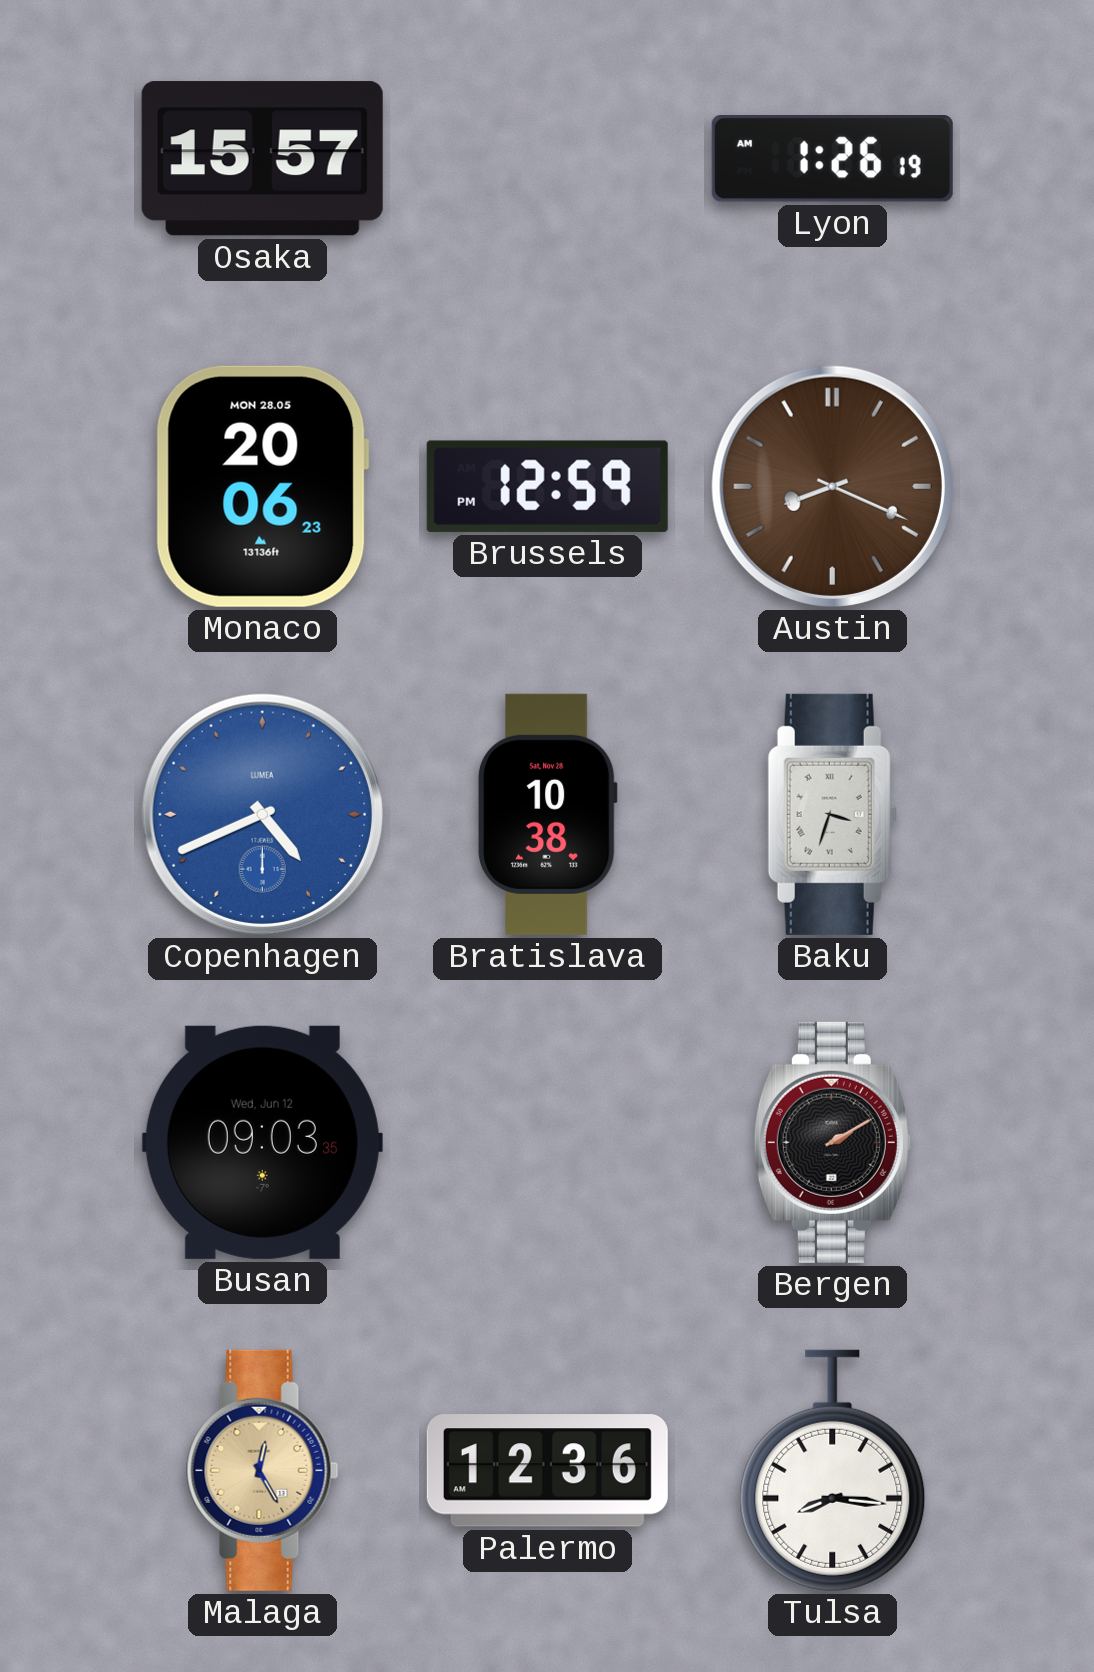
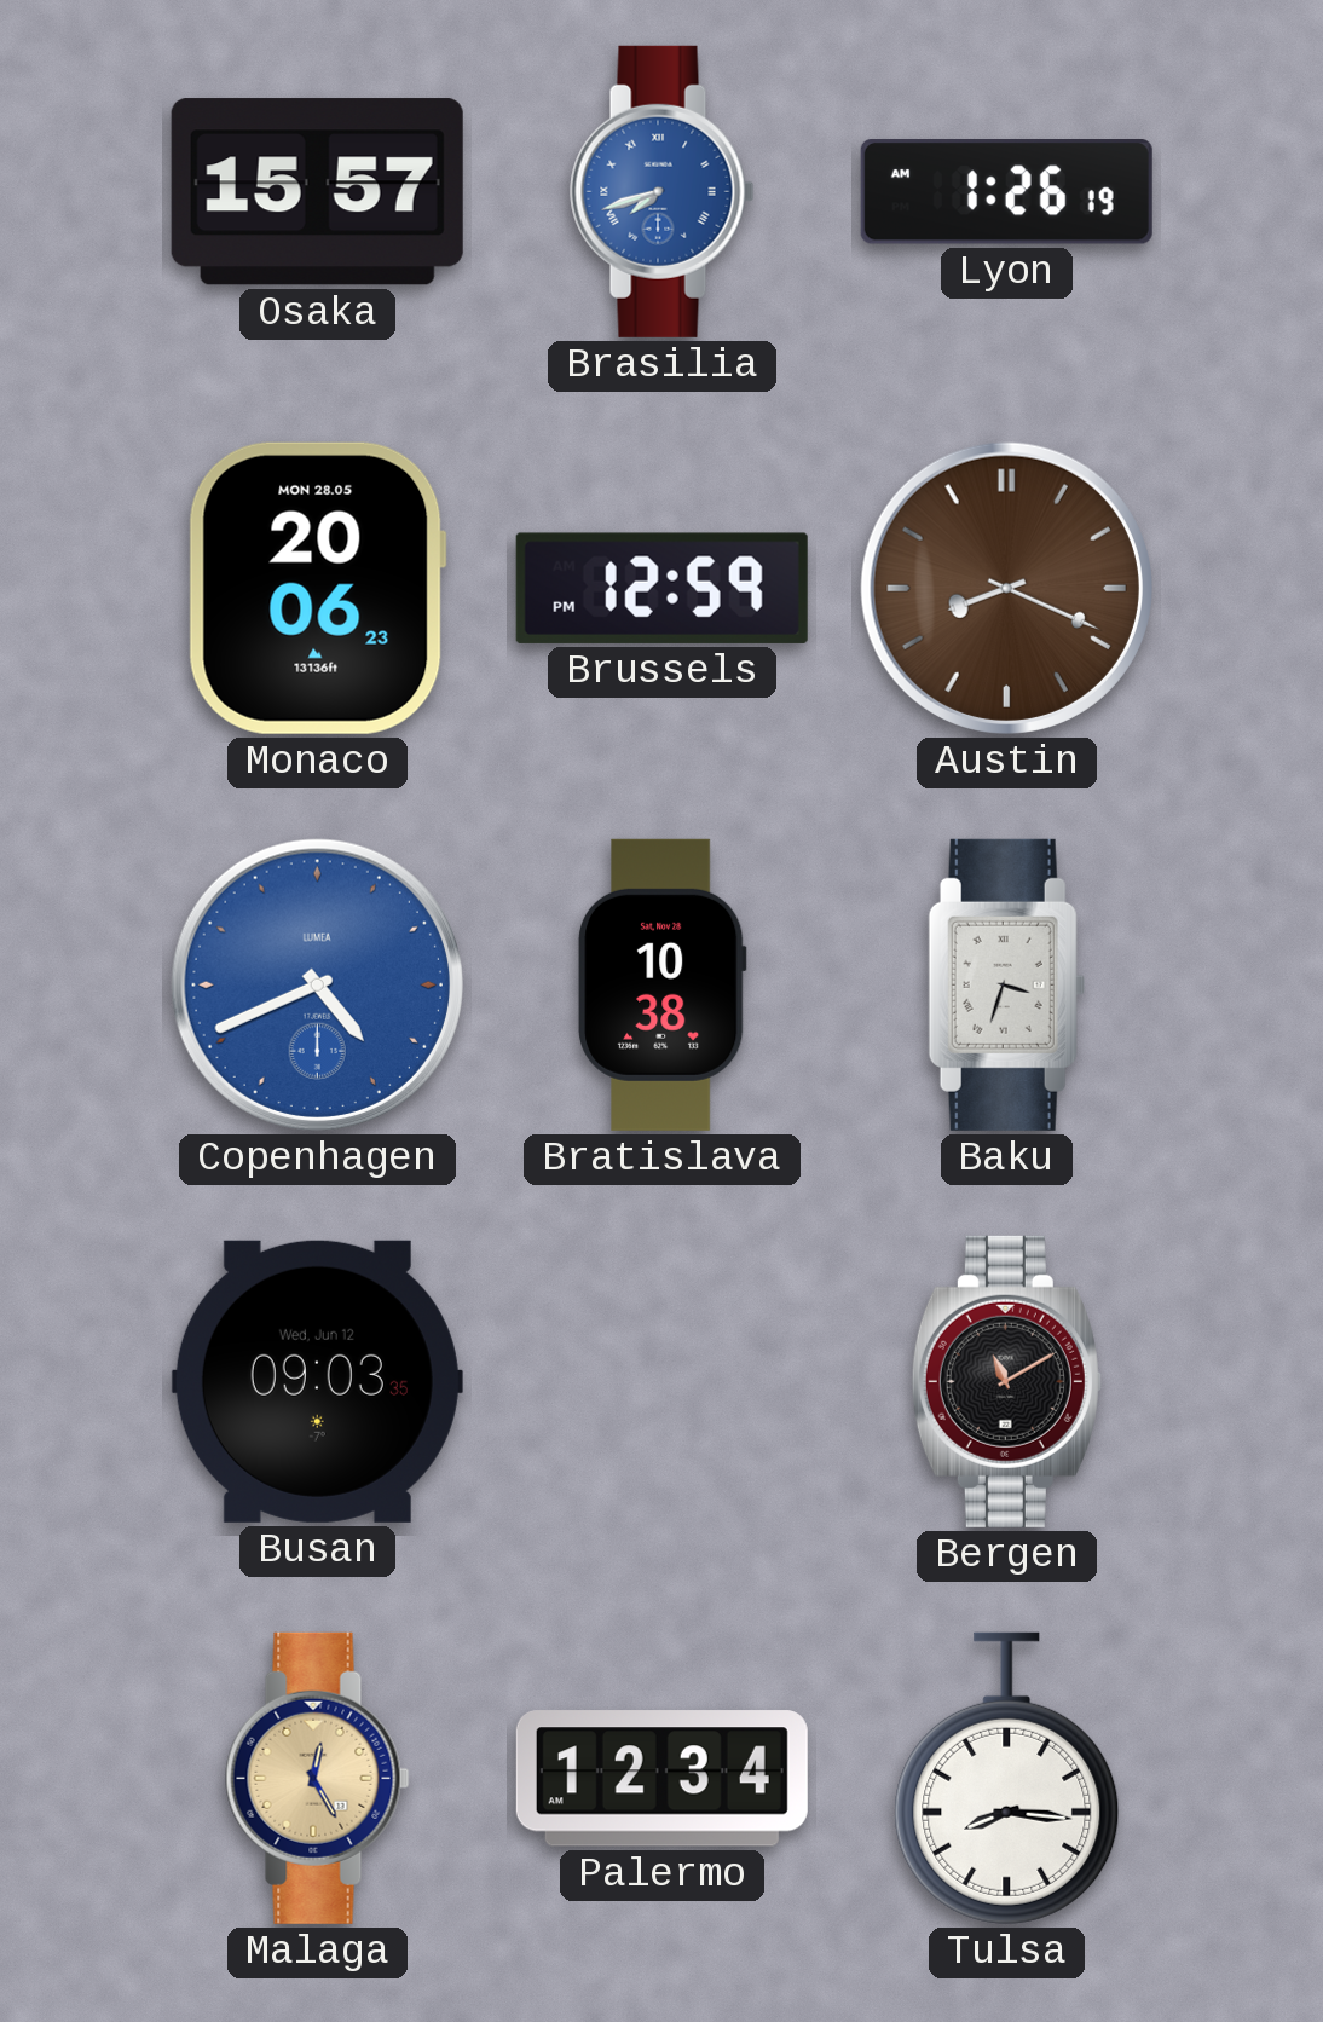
Brasilia: none -> 7:42 (663, 191)
Bergen: 2:10 -> 11:10 (1006, 1381)
Palermo: 12:36 -> 12:34 (661, 1779)
